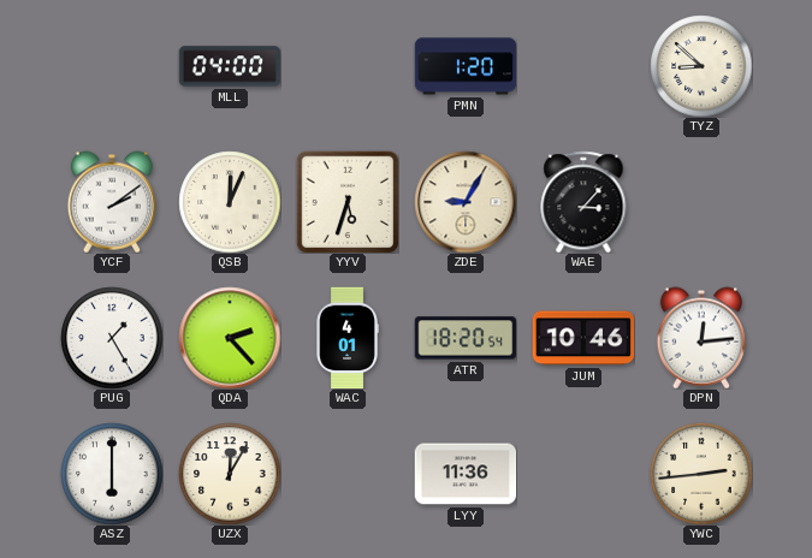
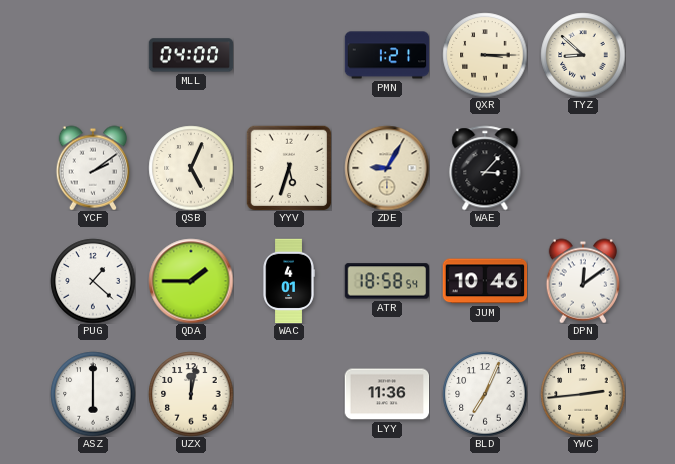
PMN: 1:20 -> 1:21 (387, 55)
QXR: none -> 3:15 (485, 55)
QSB: 12:04 -> 5:04 (191, 168)
PUG: 1:25 -> 1:22 (93, 281)
QDA: 2:23 -> 1:45 (191, 281)
ATR: 18:20 -> 18:58 (387, 281)
DPN: 12:14 -> 12:09 (582, 281)
UZX: 12:05 -> 12:02 (191, 394)
BLD: none -> 7:04 (485, 394)
